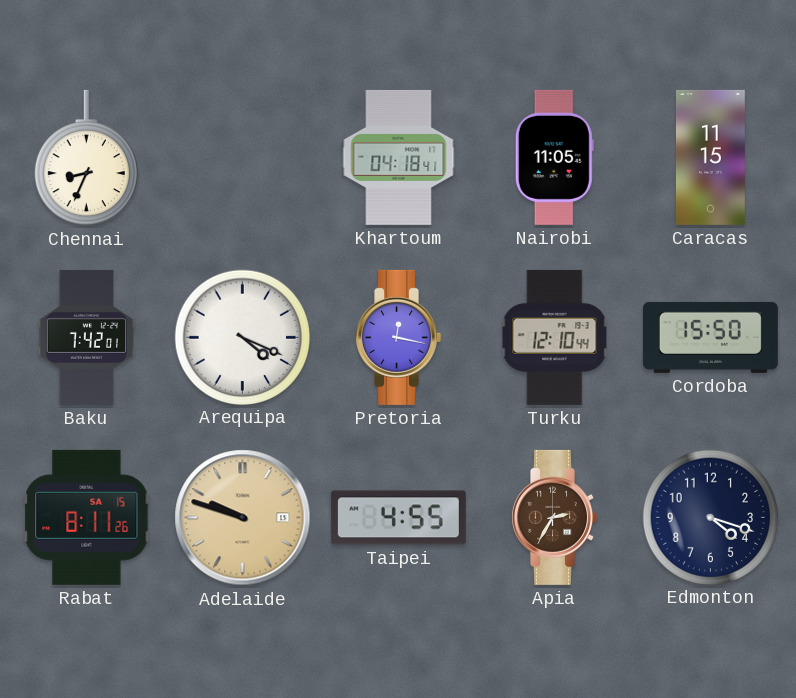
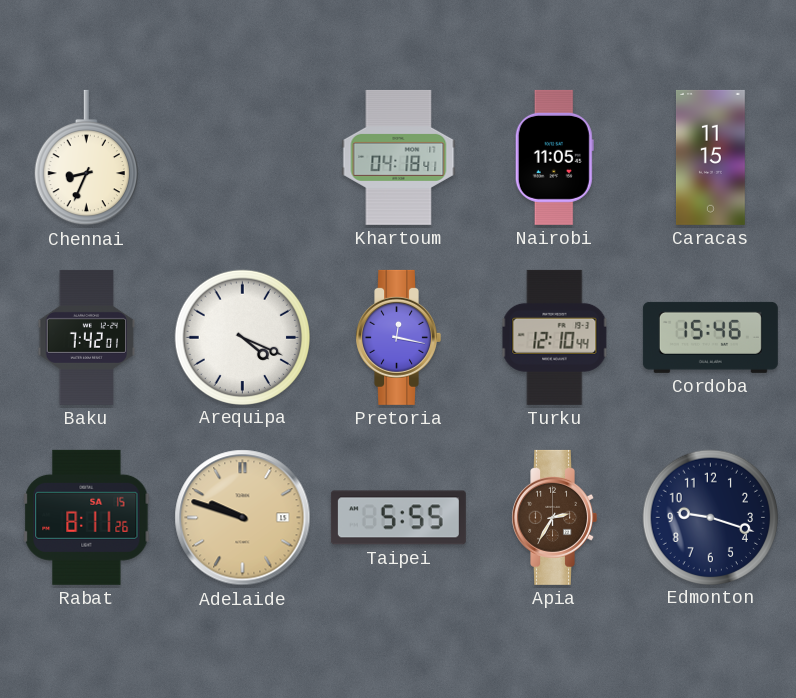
Cordoba: 15:50 -> 15:46 (710, 337)
Taipei: 4:55 -> 5:55 (398, 518)
Edmonton: 4:18 -> 9:18 (710, 517)
